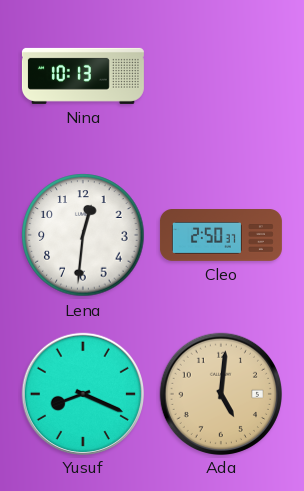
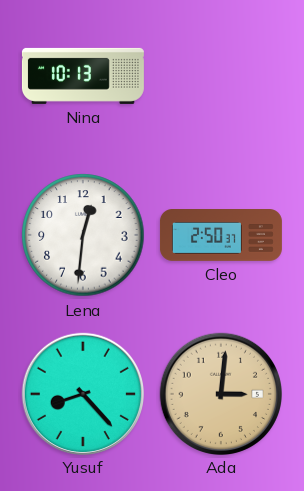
Yusuf: 8:19 -> 8:23 (82, 393)
Ada: 5:01 -> 3:01 (220, 393)
